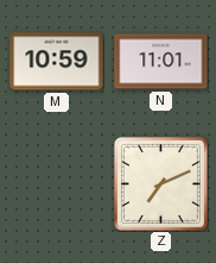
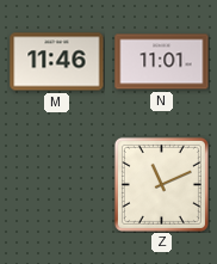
M: 10:59 -> 11:46 (57, 62)
Z: 7:11 -> 11:11 (161, 184)
